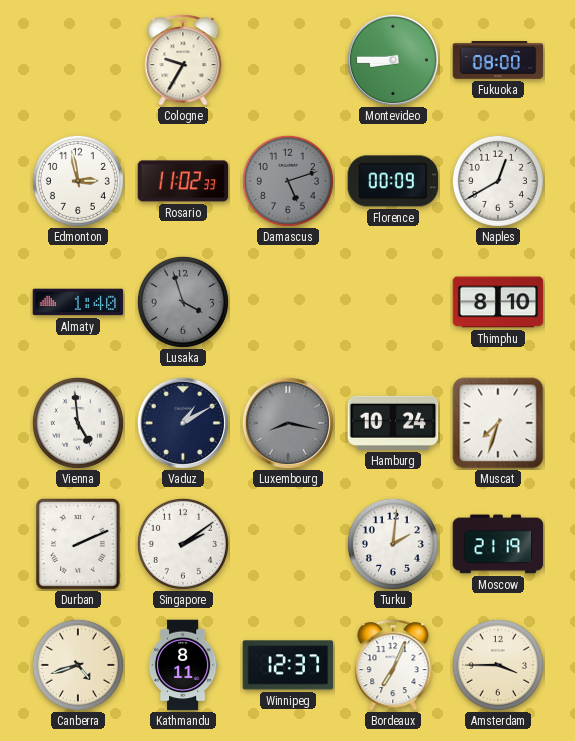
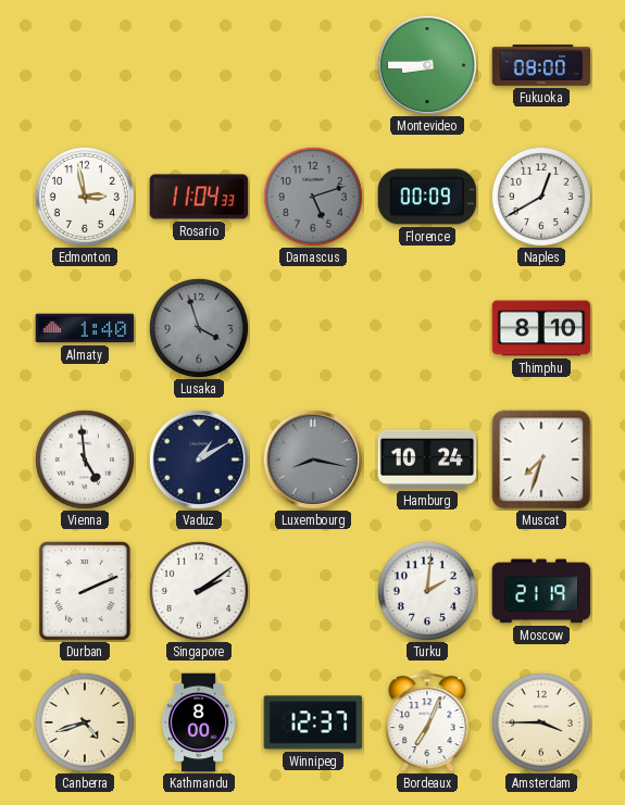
Cologne: 9:35 -> none (183, 60)
Rosario: 11:02 -> 11:04 (199, 197)
Kathmandu: 8:11 -> 8:00 (199, 722)
